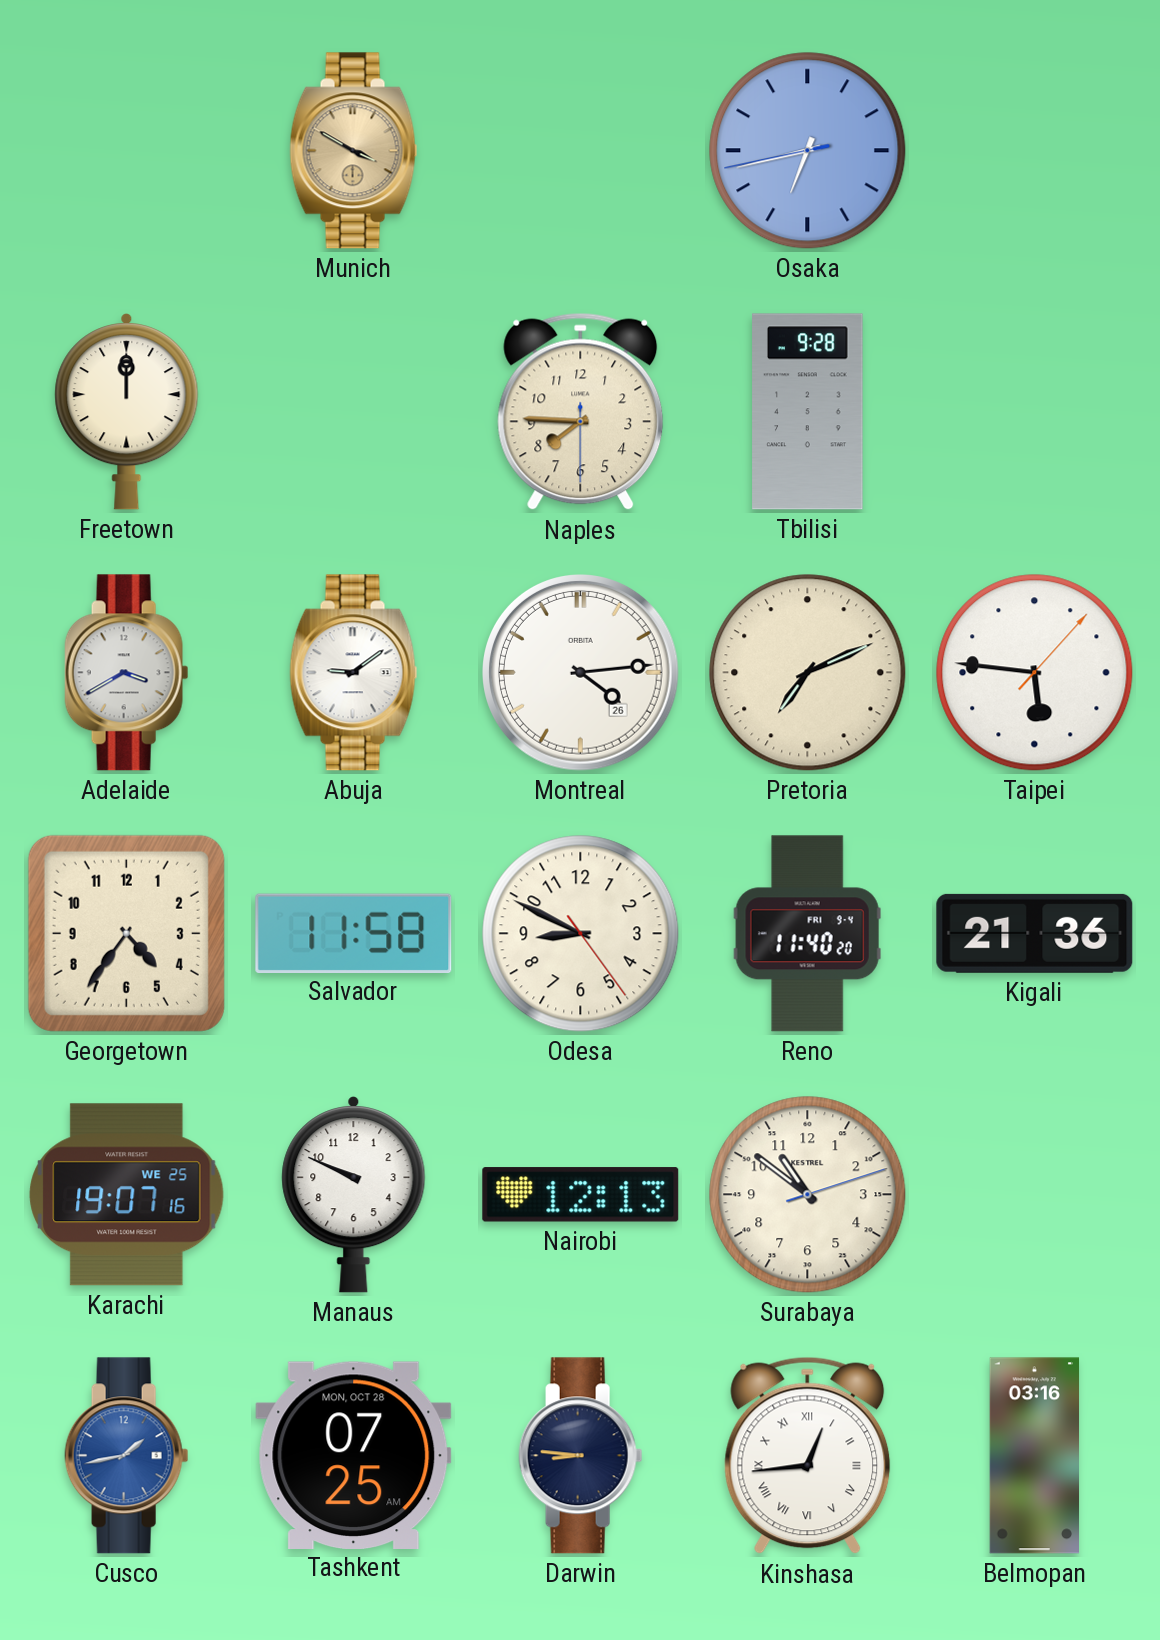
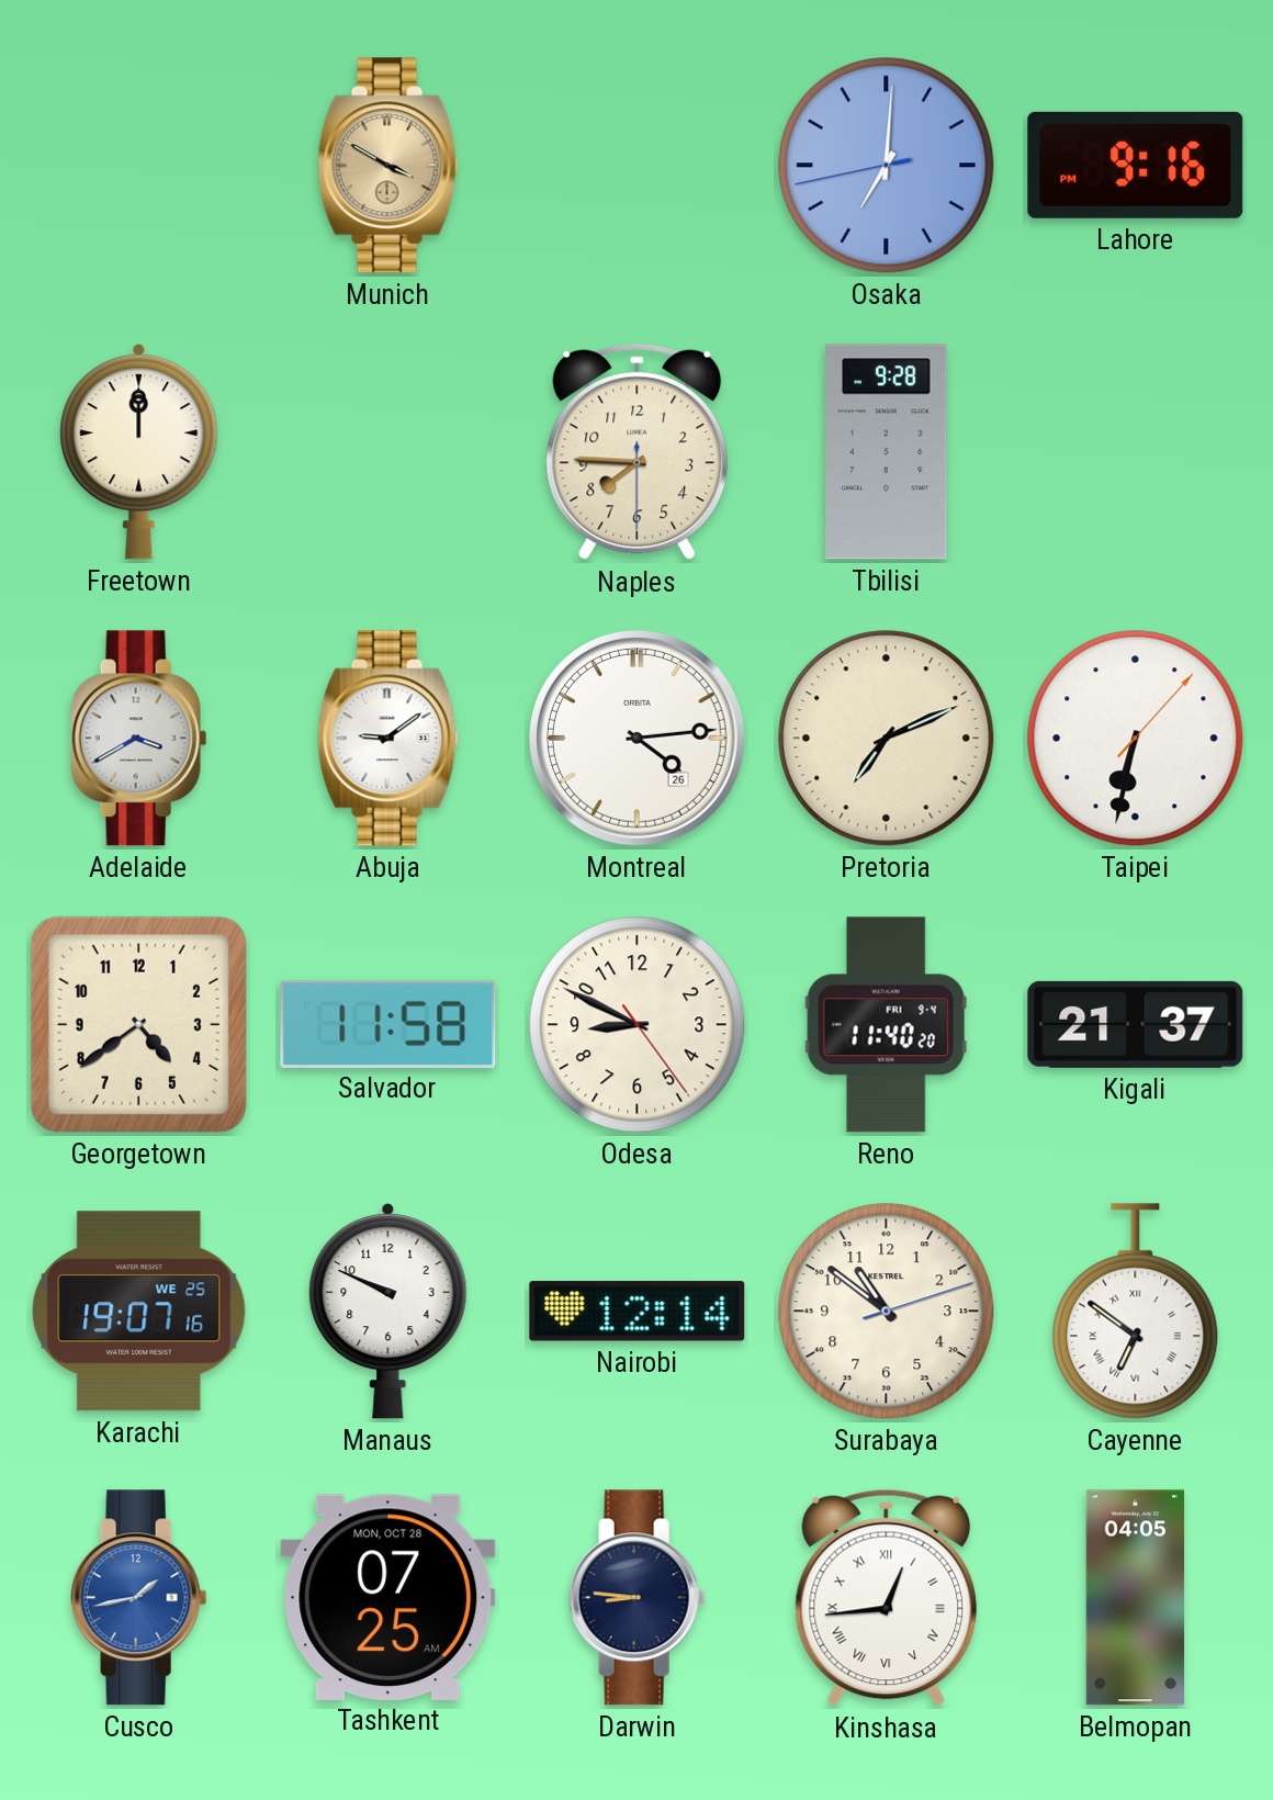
Osaka: 6:42 -> 7:00 (887, 166)
Lahore: none -> 9:16 (1136, 165)
Taipei: 5:46 -> 6:32 (1136, 739)
Georgetown: 4:36 -> 4:39 (138, 1024)
Kigali: 21:36 -> 21:37 (1136, 1024)
Nairobi: 12:13 -> 12:14 (638, 1312)
Cayenne: none -> 6:51 (1136, 1312)
Belmopan: 03:16 -> 04:05 (1136, 1598)
